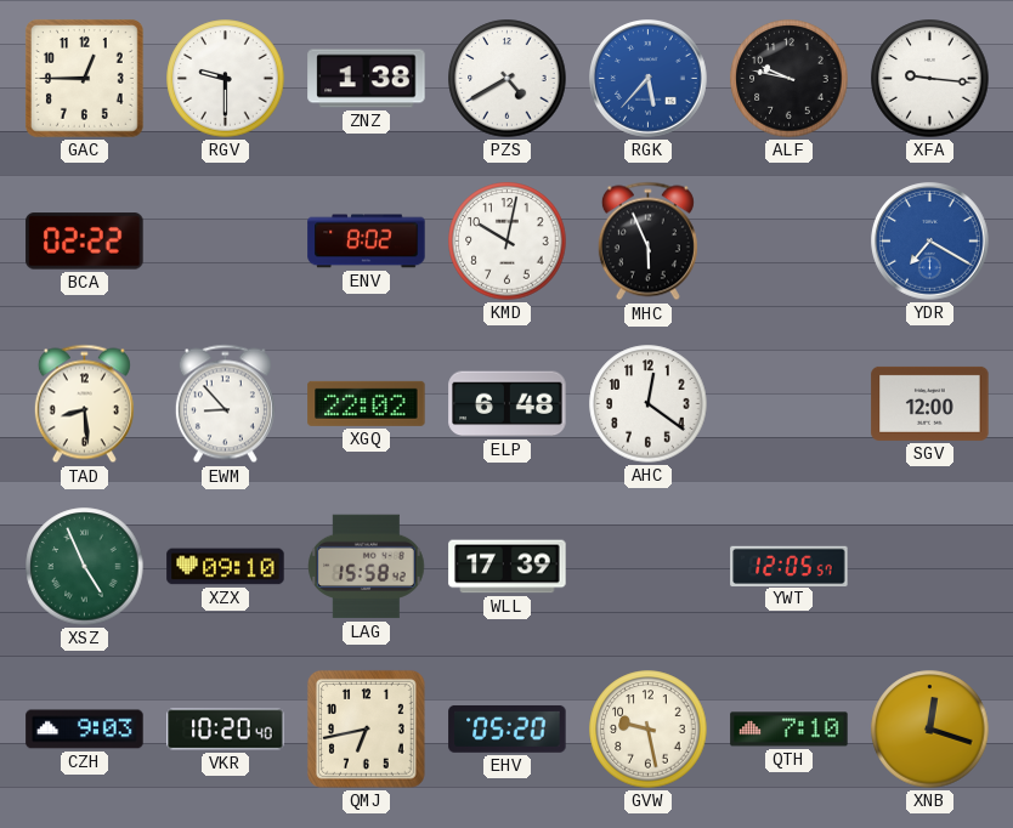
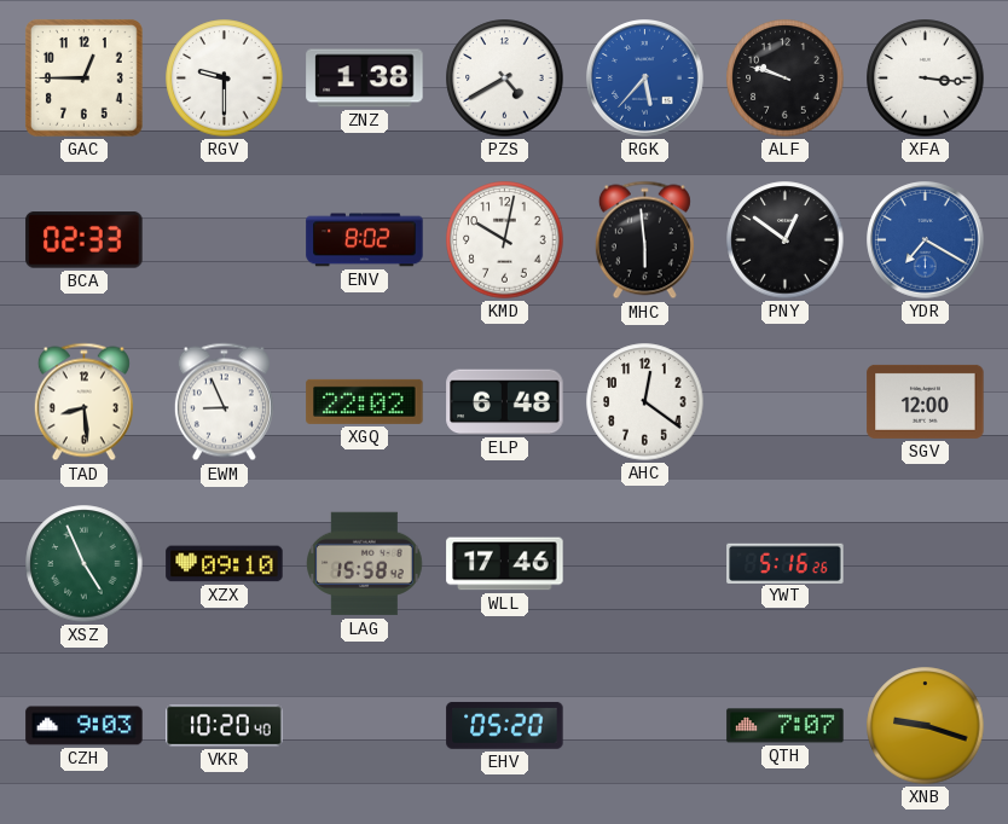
ALF: 9:47 -> 9:48 (786, 79)
XFA: 9:16 -> 3:16 (926, 79)
BCA: 02:22 -> 02:33 (85, 240)
MHC: 5:56 -> 5:59 (644, 240)
PNY: none -> 12:51 (786, 240)
EWM: 8:53 -> 8:56 (224, 402)
WLL: 17:39 -> 17:46 (505, 564)
YWT: 12:05 -> 5:16 (786, 563)
QMJ: 6:43 -> none (366, 728)
GVW: 9:28 -> none (649, 730)
QTH: 7:10 -> 7:07 (786, 726)
XNB: 12:18 -> 9:18 (926, 726)
